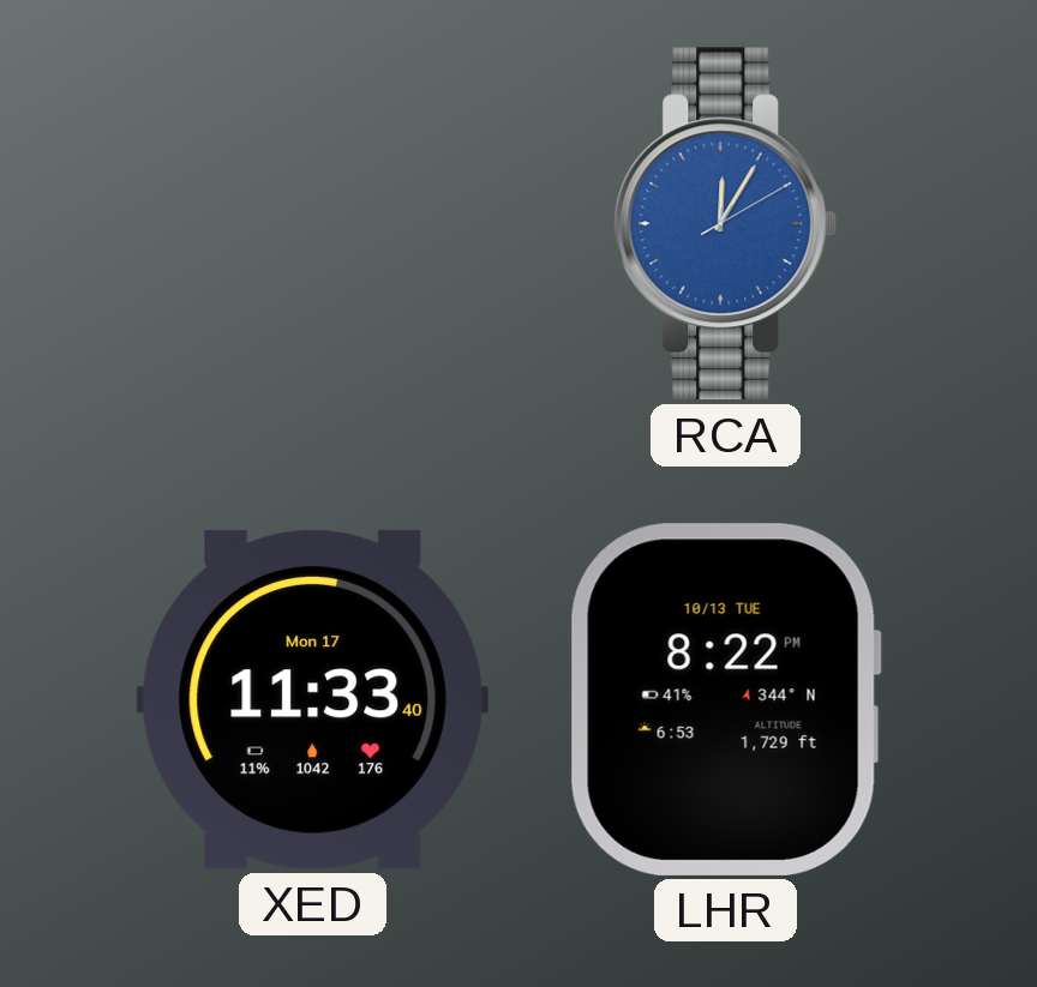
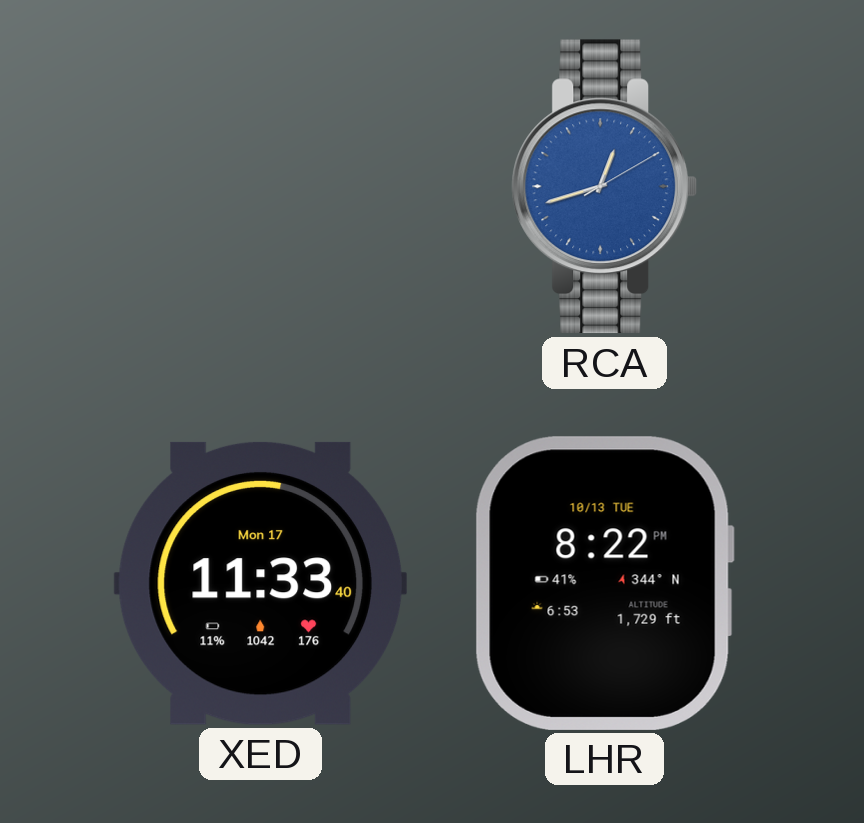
RCA: 12:05 -> 12:42 (605, 187)
